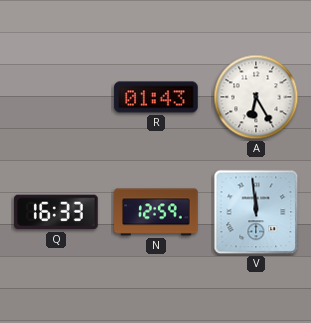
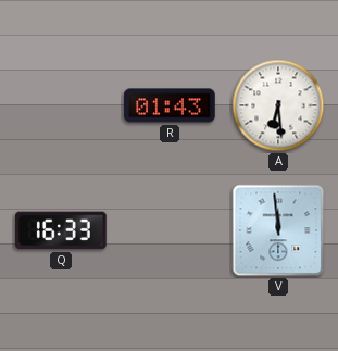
A: 6:25 -> 6:29 (278, 105)
N: 12:59 -> none (156, 212)
